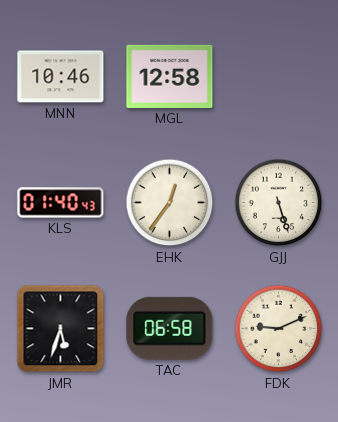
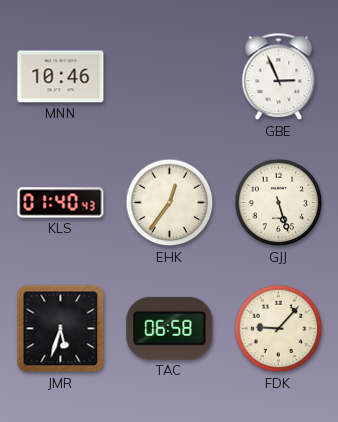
MGL: 12:58 -> none (170, 76)
GBE: none -> 2:56 (279, 77)
FDK: 9:11 -> 9:07 (279, 329)
